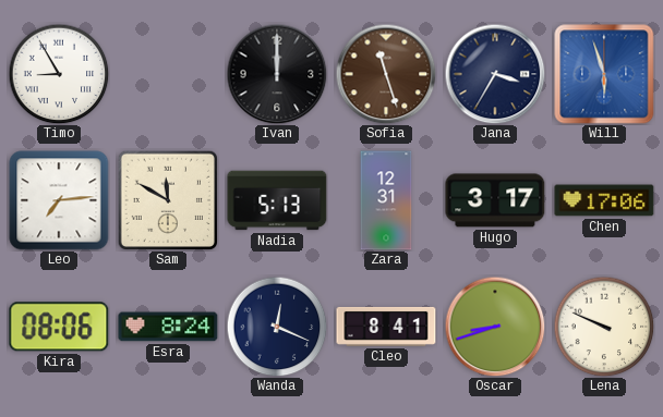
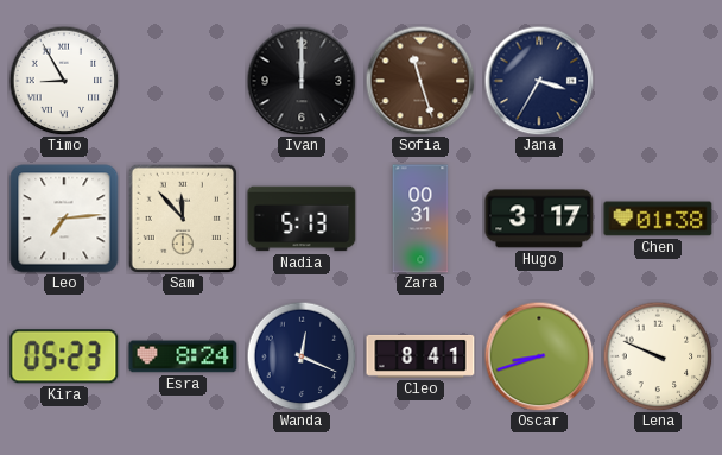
Will: 5:57 -> none (604, 74)
Sam: 11:50 -> 11:53 (182, 217)
Zara: 12:31 -> 00:31 (420, 219)
Chen: 17:06 -> 01:38 (658, 219)
Kira: 08:06 -> 05:23 (64, 356)
